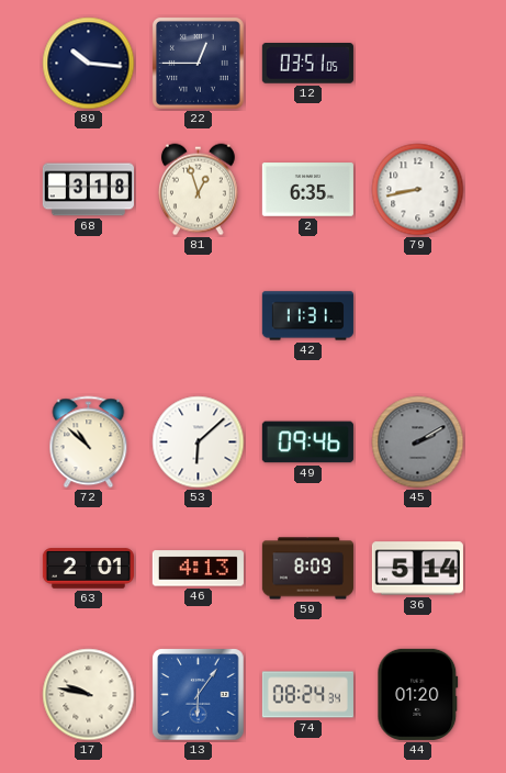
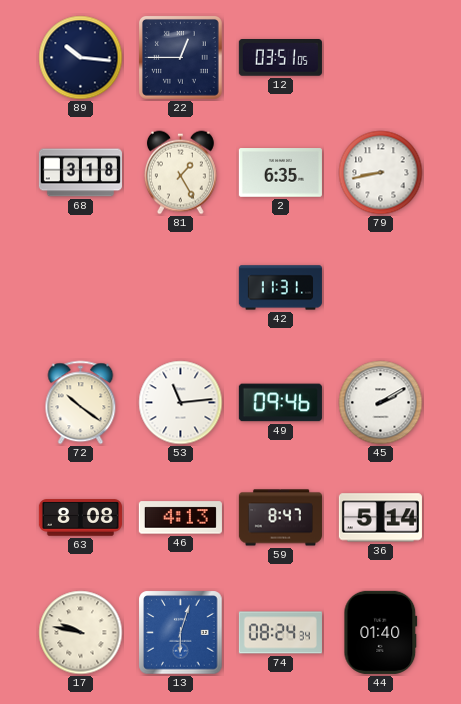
81: 12:57 -> 1:25 (180, 173)
72: 10:52 -> 10:21 (81, 403)
53: 6:08 -> 11:14 (181, 403)
45 dial: grey -> white (381, 403)
63: 2:01 -> 8:08 (80, 518)
59: 8:09 -> 8:47 (280, 518)
13: 6:06 -> 6:03 (181, 633)
44: 01:20 -> 01:40 (381, 632)
